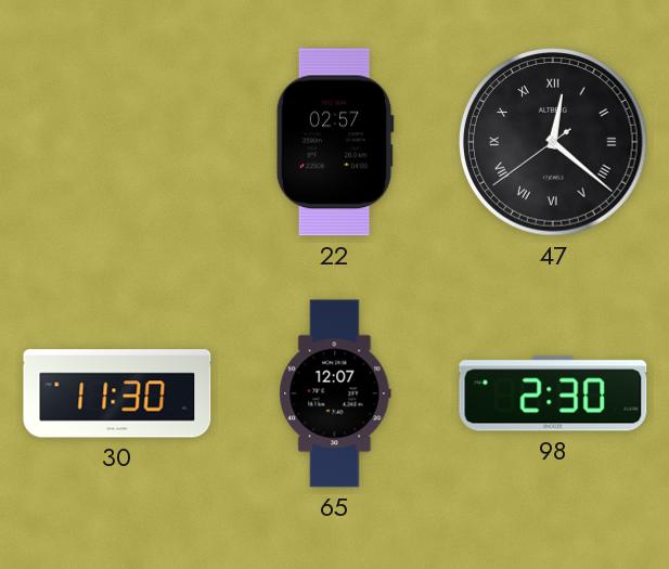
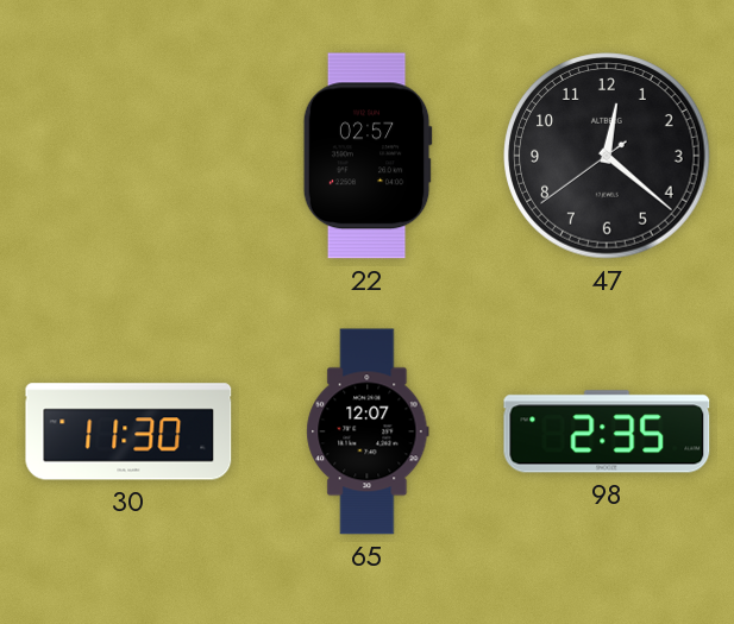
47 numerals: Roman -> Arabic (607, 156)
98: 2:30 -> 2:35 (607, 431)
